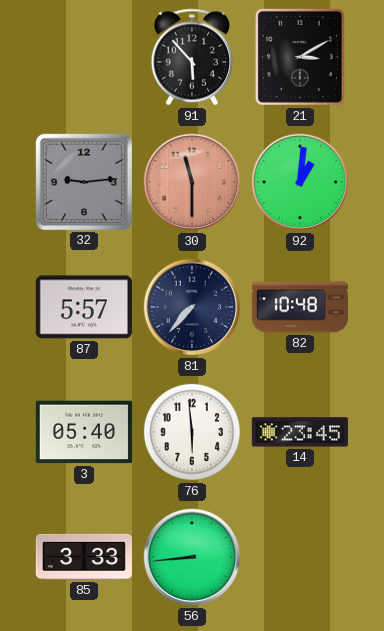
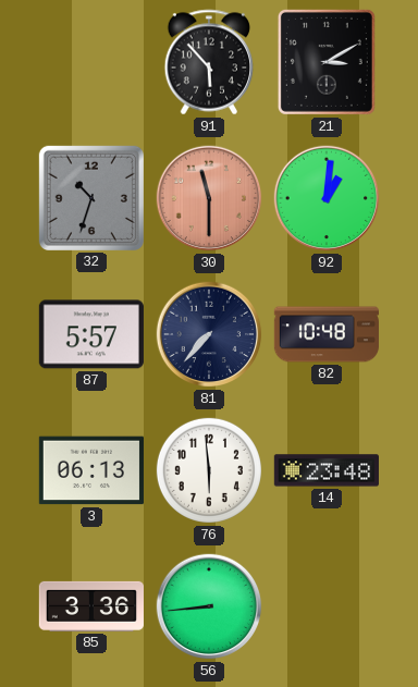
32: 9:14 -> 10:33 (91, 198)
3: 05:40 -> 06:13 (91, 470)
14: 23:45 -> 23:48 (327, 470)
85: 3:33 -> 3:36 (91, 606)
